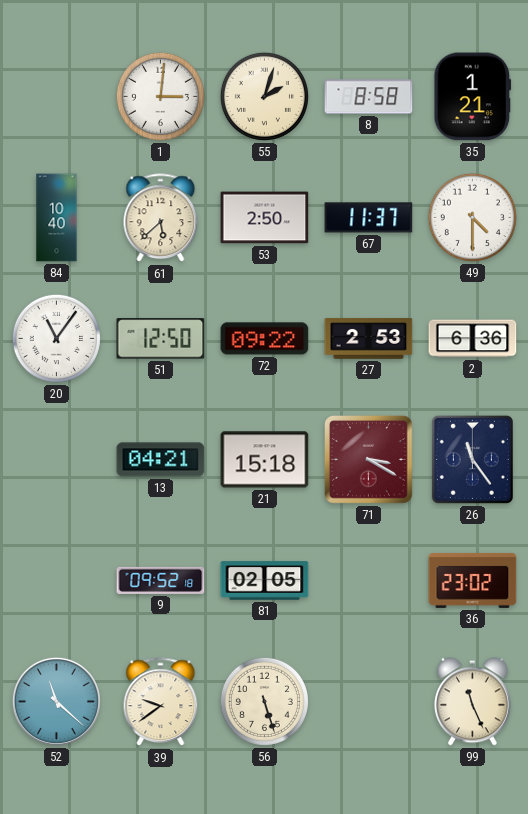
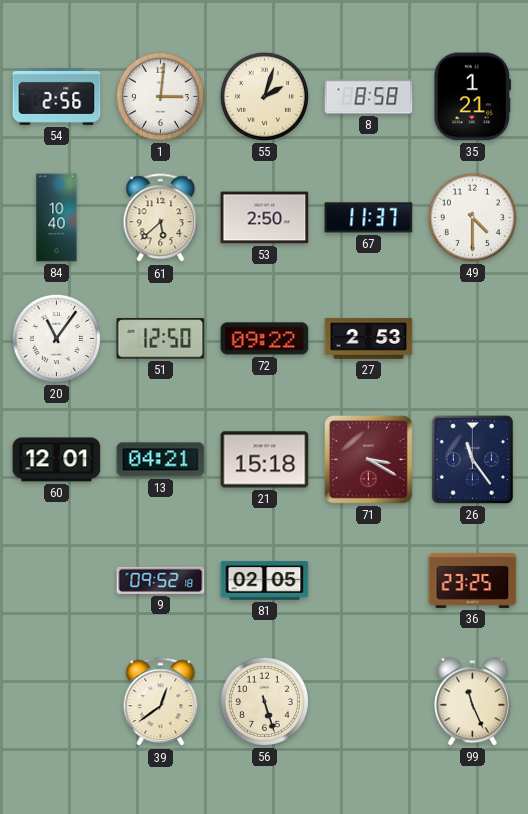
54: none -> 2:56 (57, 97)
2: 6:36 -> none (473, 339)
60: none -> 12:01 (57, 460)
36: 23:02 -> 23:25 (473, 580)
52: 11:22 -> none (56, 701)
39: 9:39 -> 12:39 (161, 702)
